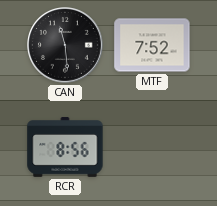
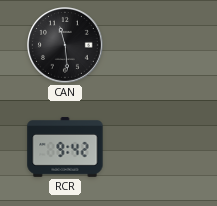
MTF: 7:52 -> none (152, 45)
RCR: 8:56 -> 9:42 (65, 147)
